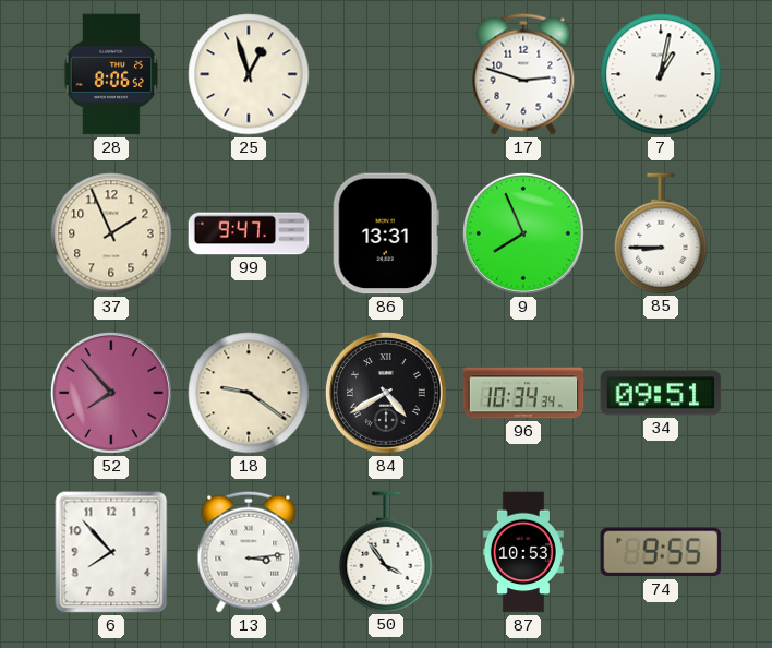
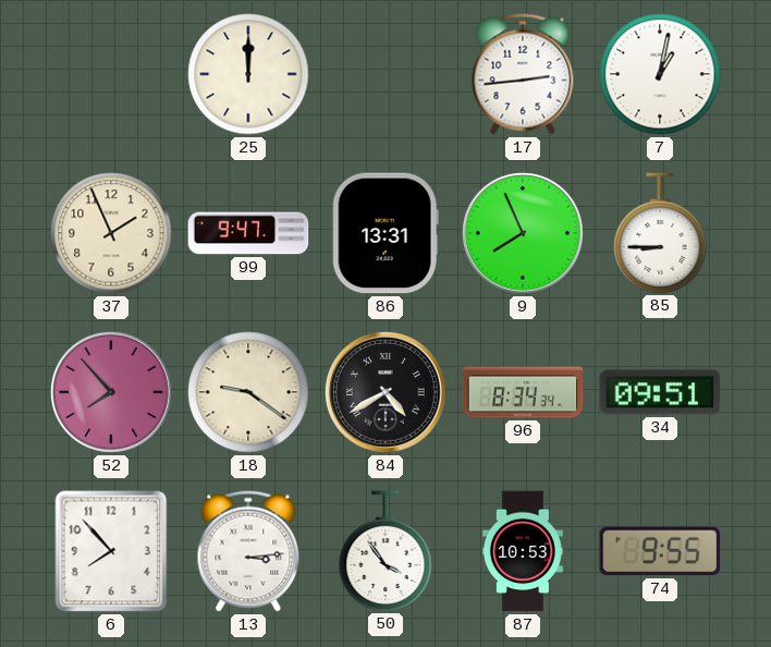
28: 8:06 -> none (111, 74)
25: 12:57 -> 12:00 (248, 74)
17: 2:48 -> 2:44 (523, 74)
96: 10:34 -> 8:34 (523, 392)
